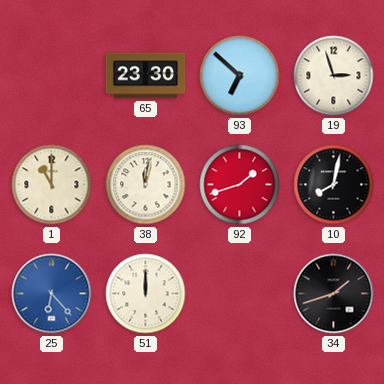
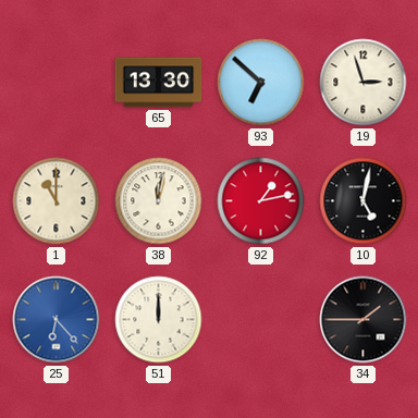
65: 23:30 -> 13:30 (159, 83)
92: 1:42 -> 1:13 (261, 201)
10: 8:02 -> 5:02 (364, 201)
34: 1:42 -> 1:45 (364, 320)
